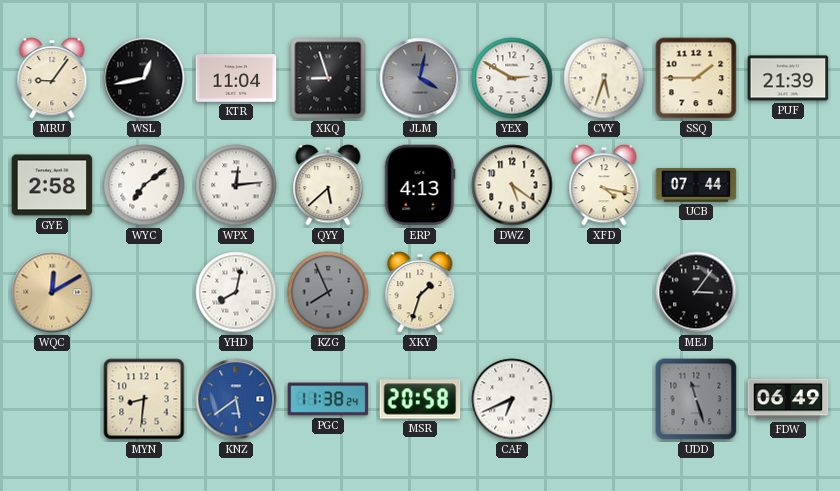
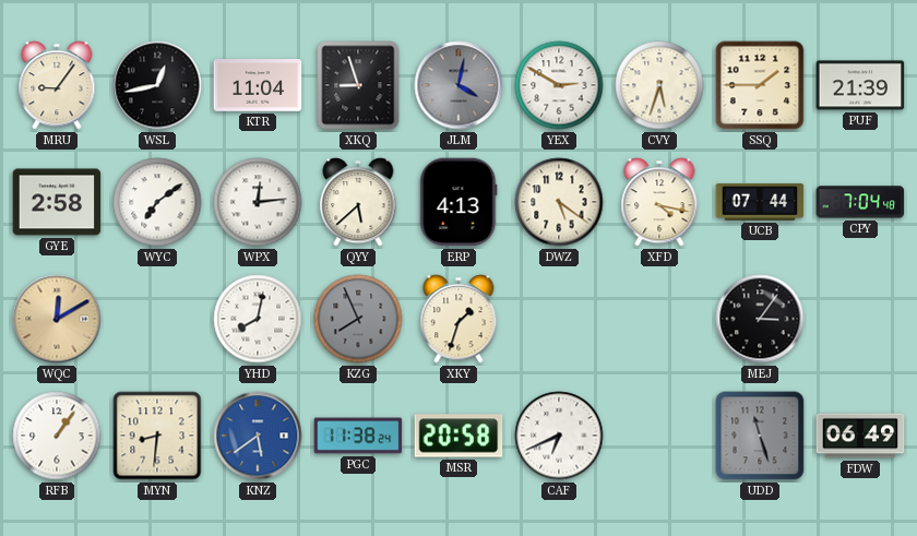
CPY: none -> 7:04 (860, 202)
RFB: none -> 1:06 (57, 436)
